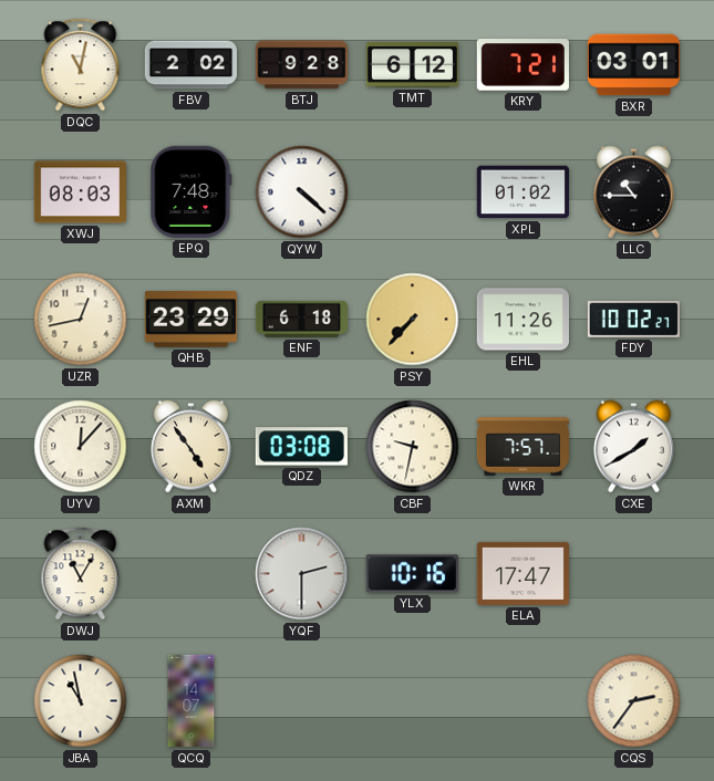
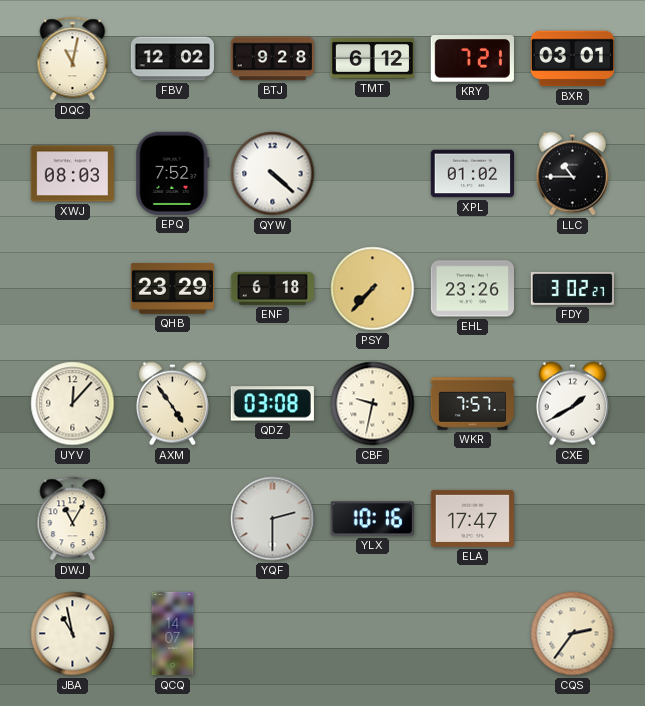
FBV: 2:02 -> 12:02 (172, 59)
EPQ: 7:48 -> 7:52 (173, 173)
UZR: 12:43 -> none (81, 320)
EHL: 11:26 -> 23:26 (472, 289)
FDY: 10:02 -> 3:02 (572, 288)
